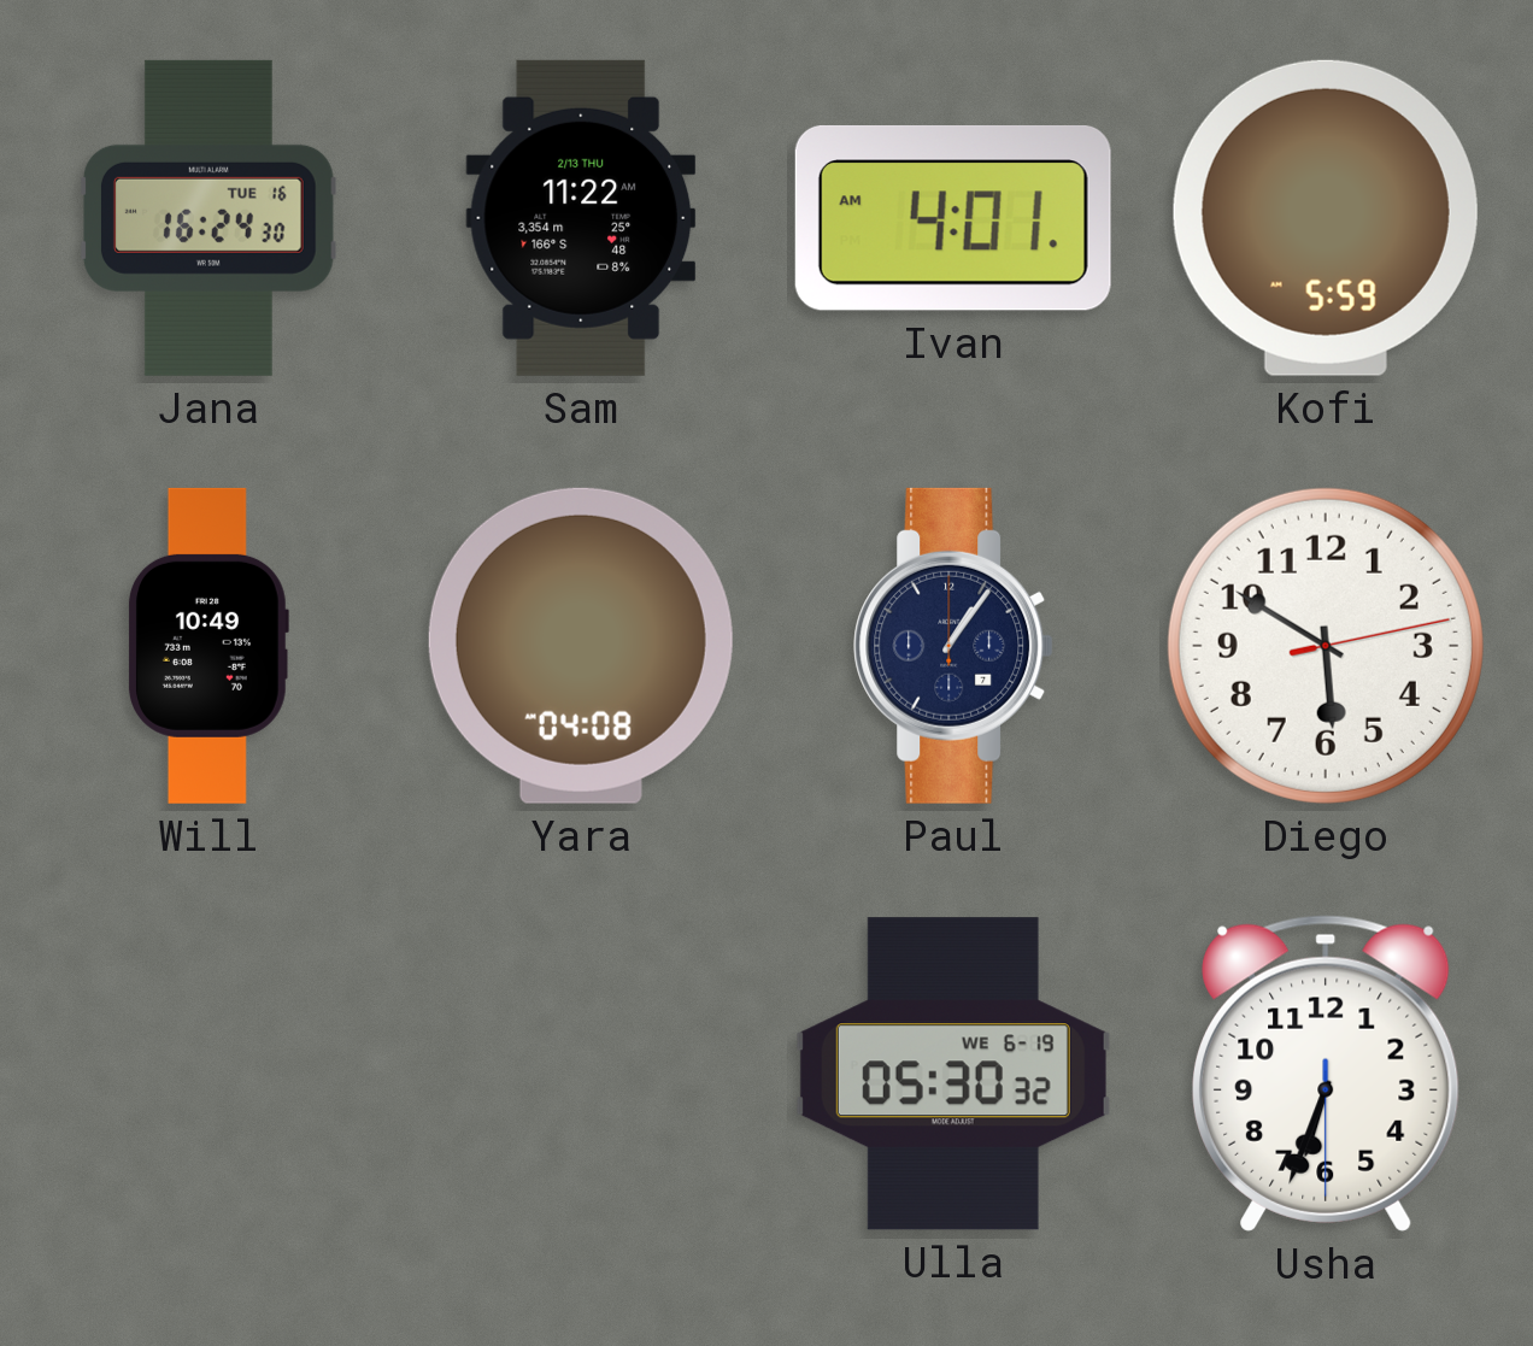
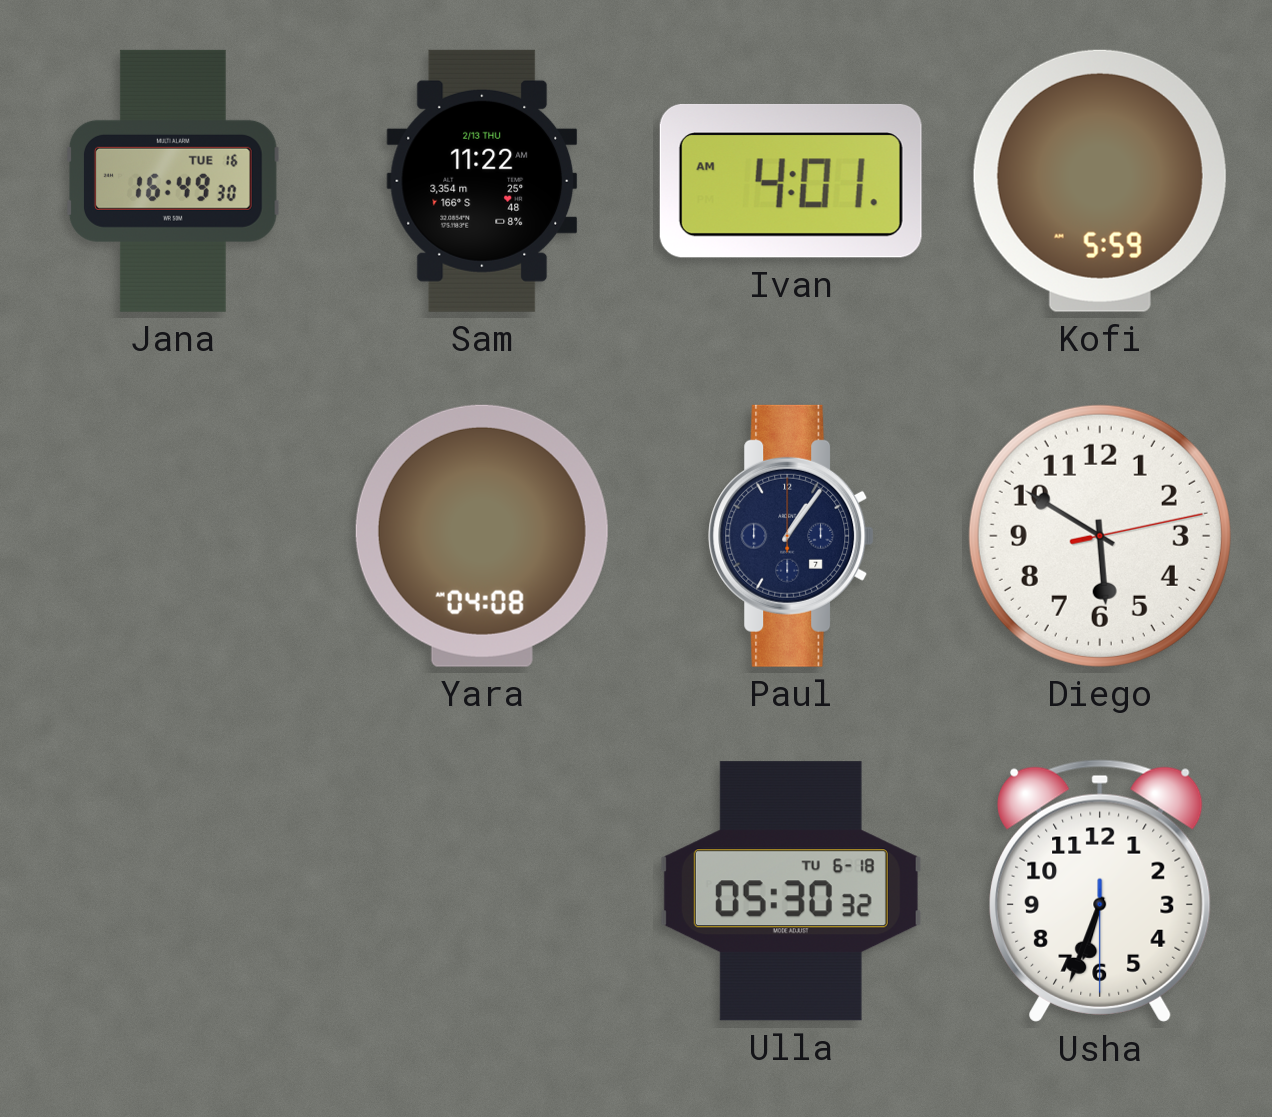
Jana: 16:24 -> 16:49 (173, 181)
Will: 10:49 -> none (207, 646)
Ulla date: WE 6-19 -> TU 6-18 (791, 891)
